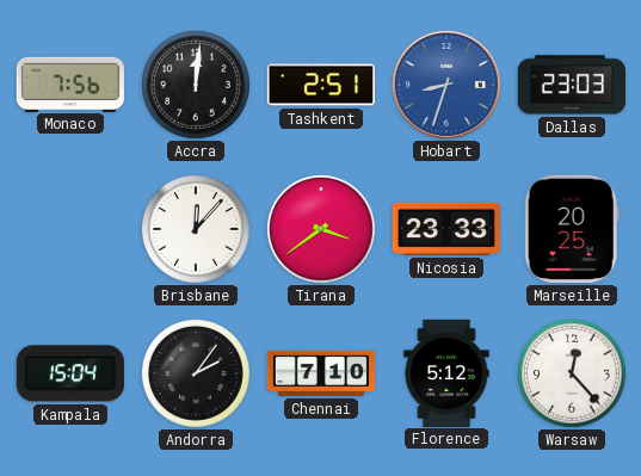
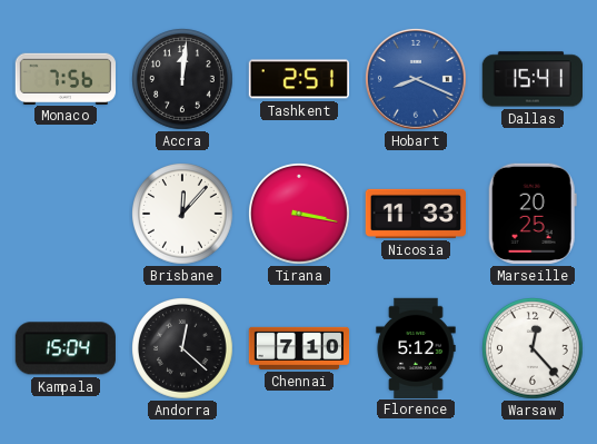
Hobart: 8:33 -> 8:19 (416, 79)
Dallas: 23:03 -> 15:41 (531, 79)
Tirana: 3:39 -> 3:17 (300, 215)
Nicosia: 23:33 -> 11:33 (415, 214)
Andorra: 2:06 -> 12:22 (183, 349)
